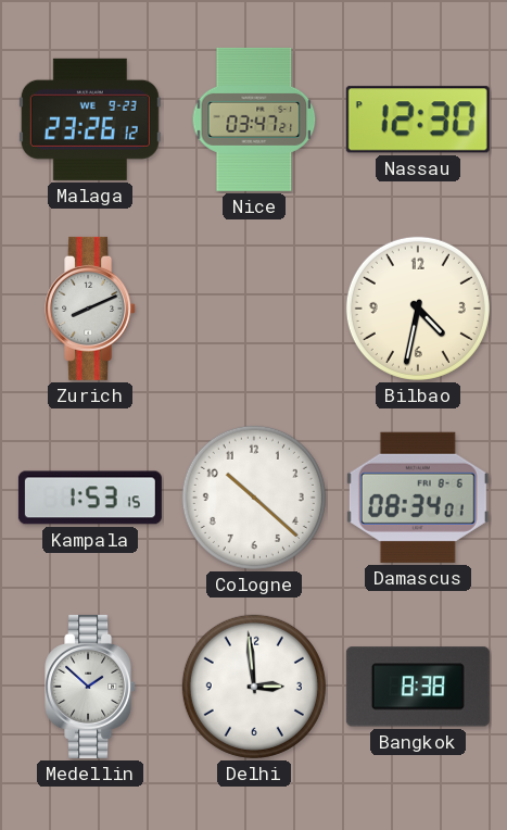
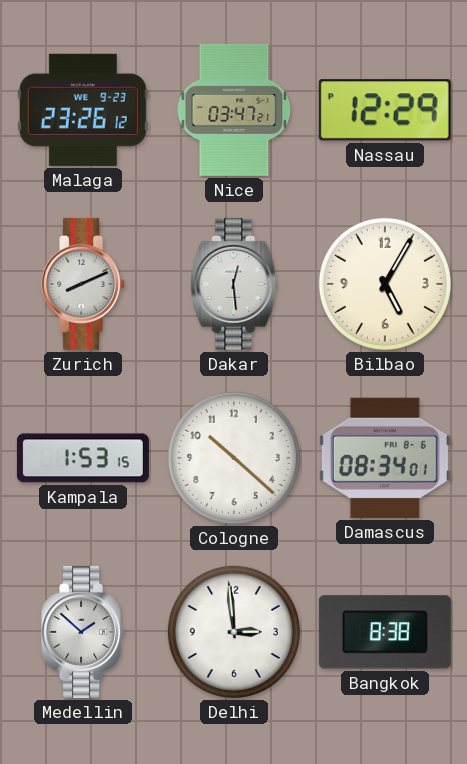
Nassau: 12:30 -> 12:29 (385, 110)
Dakar: none -> 12:29 (234, 284)
Bilbao: 4:32 -> 5:05 (385, 284)
